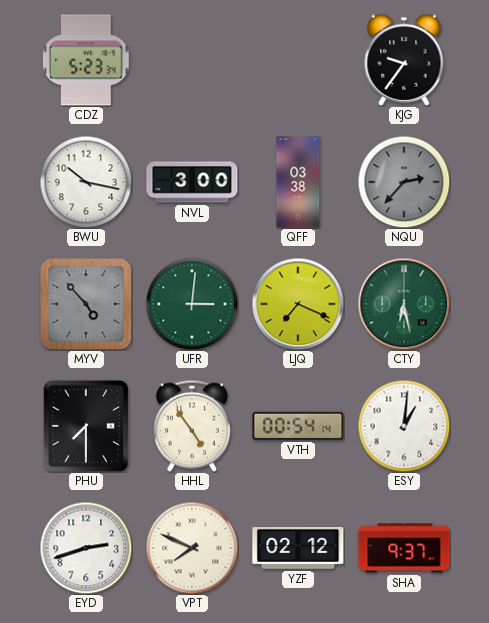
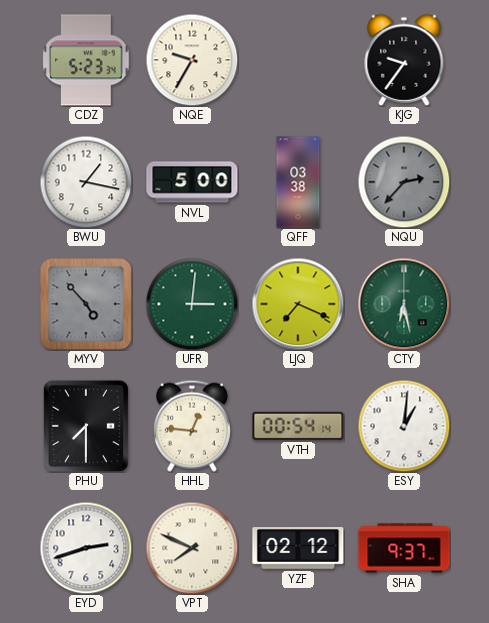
NQE: none -> 9:35 (192, 60)
BWU: 10:17 -> 1:17 (86, 182)
NVL: 3:00 -> 5:00 (192, 182)
HHL: 4:54 -> 12:46 (192, 426)
